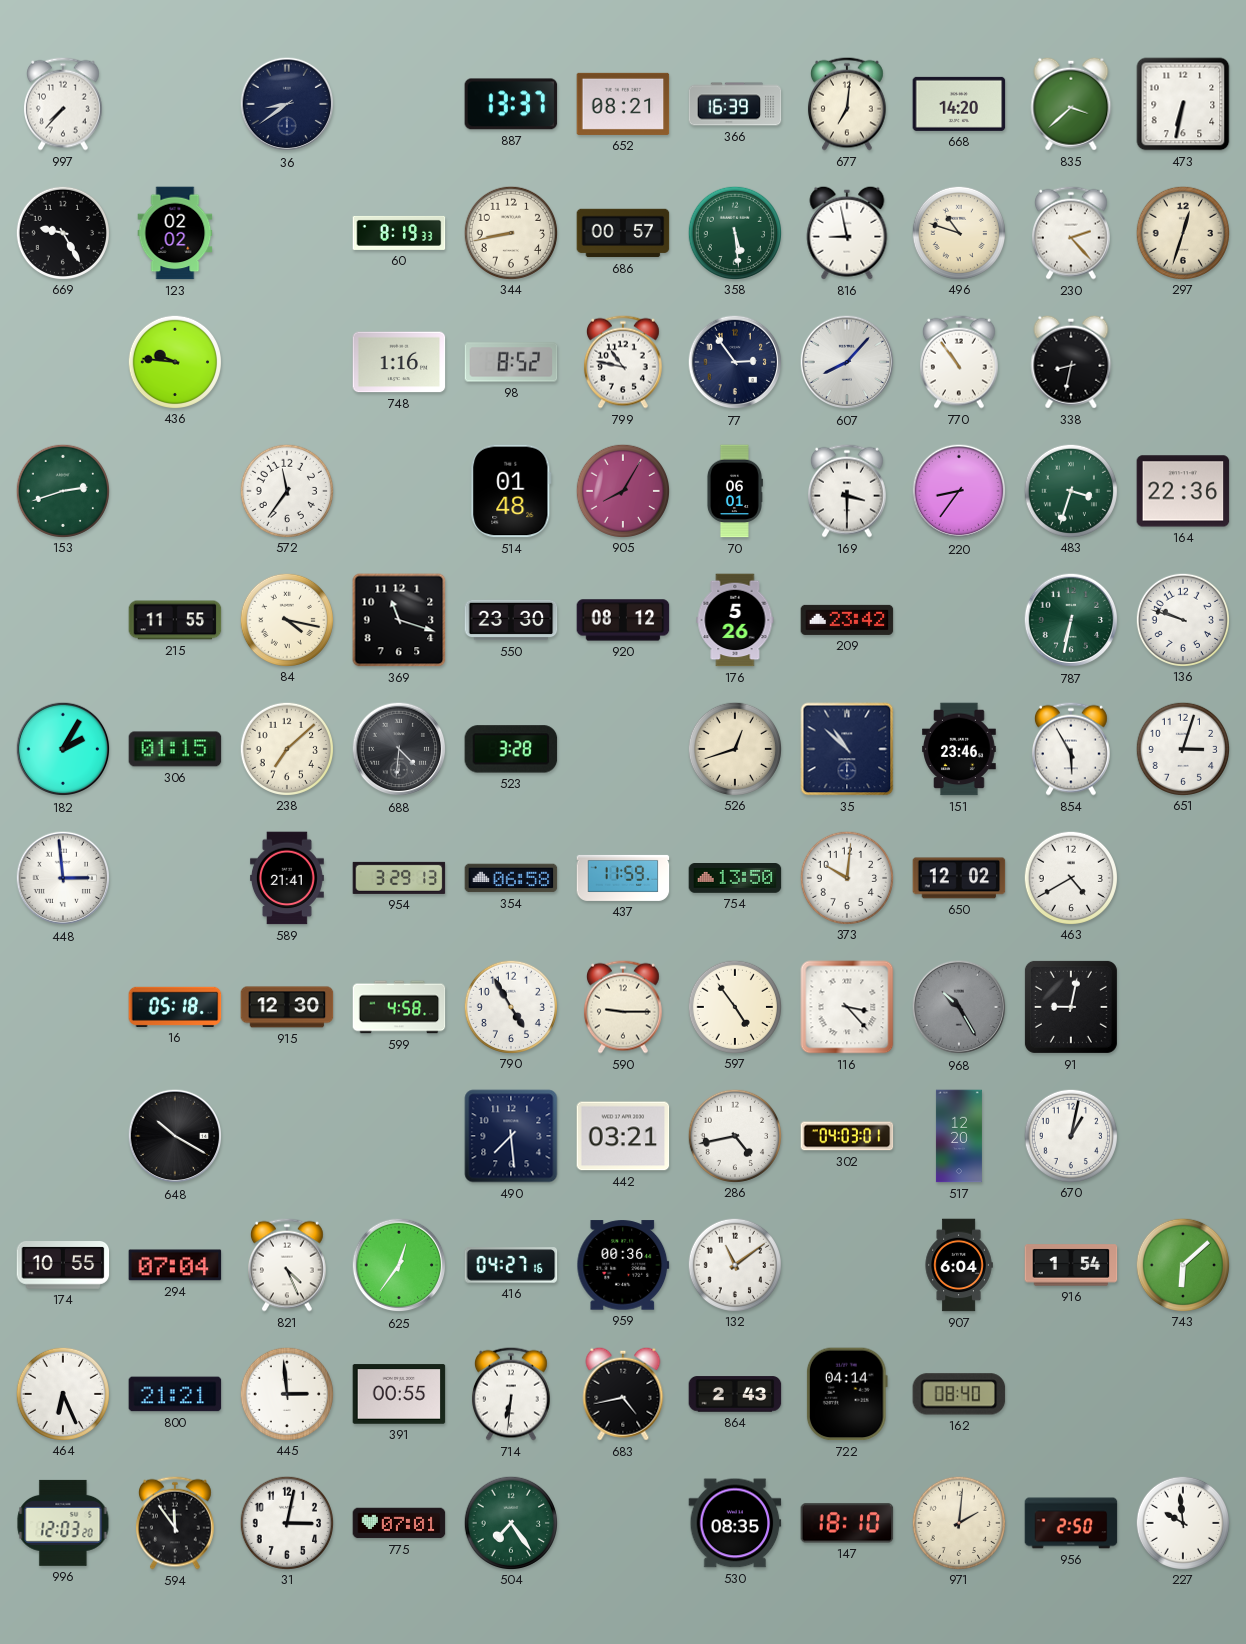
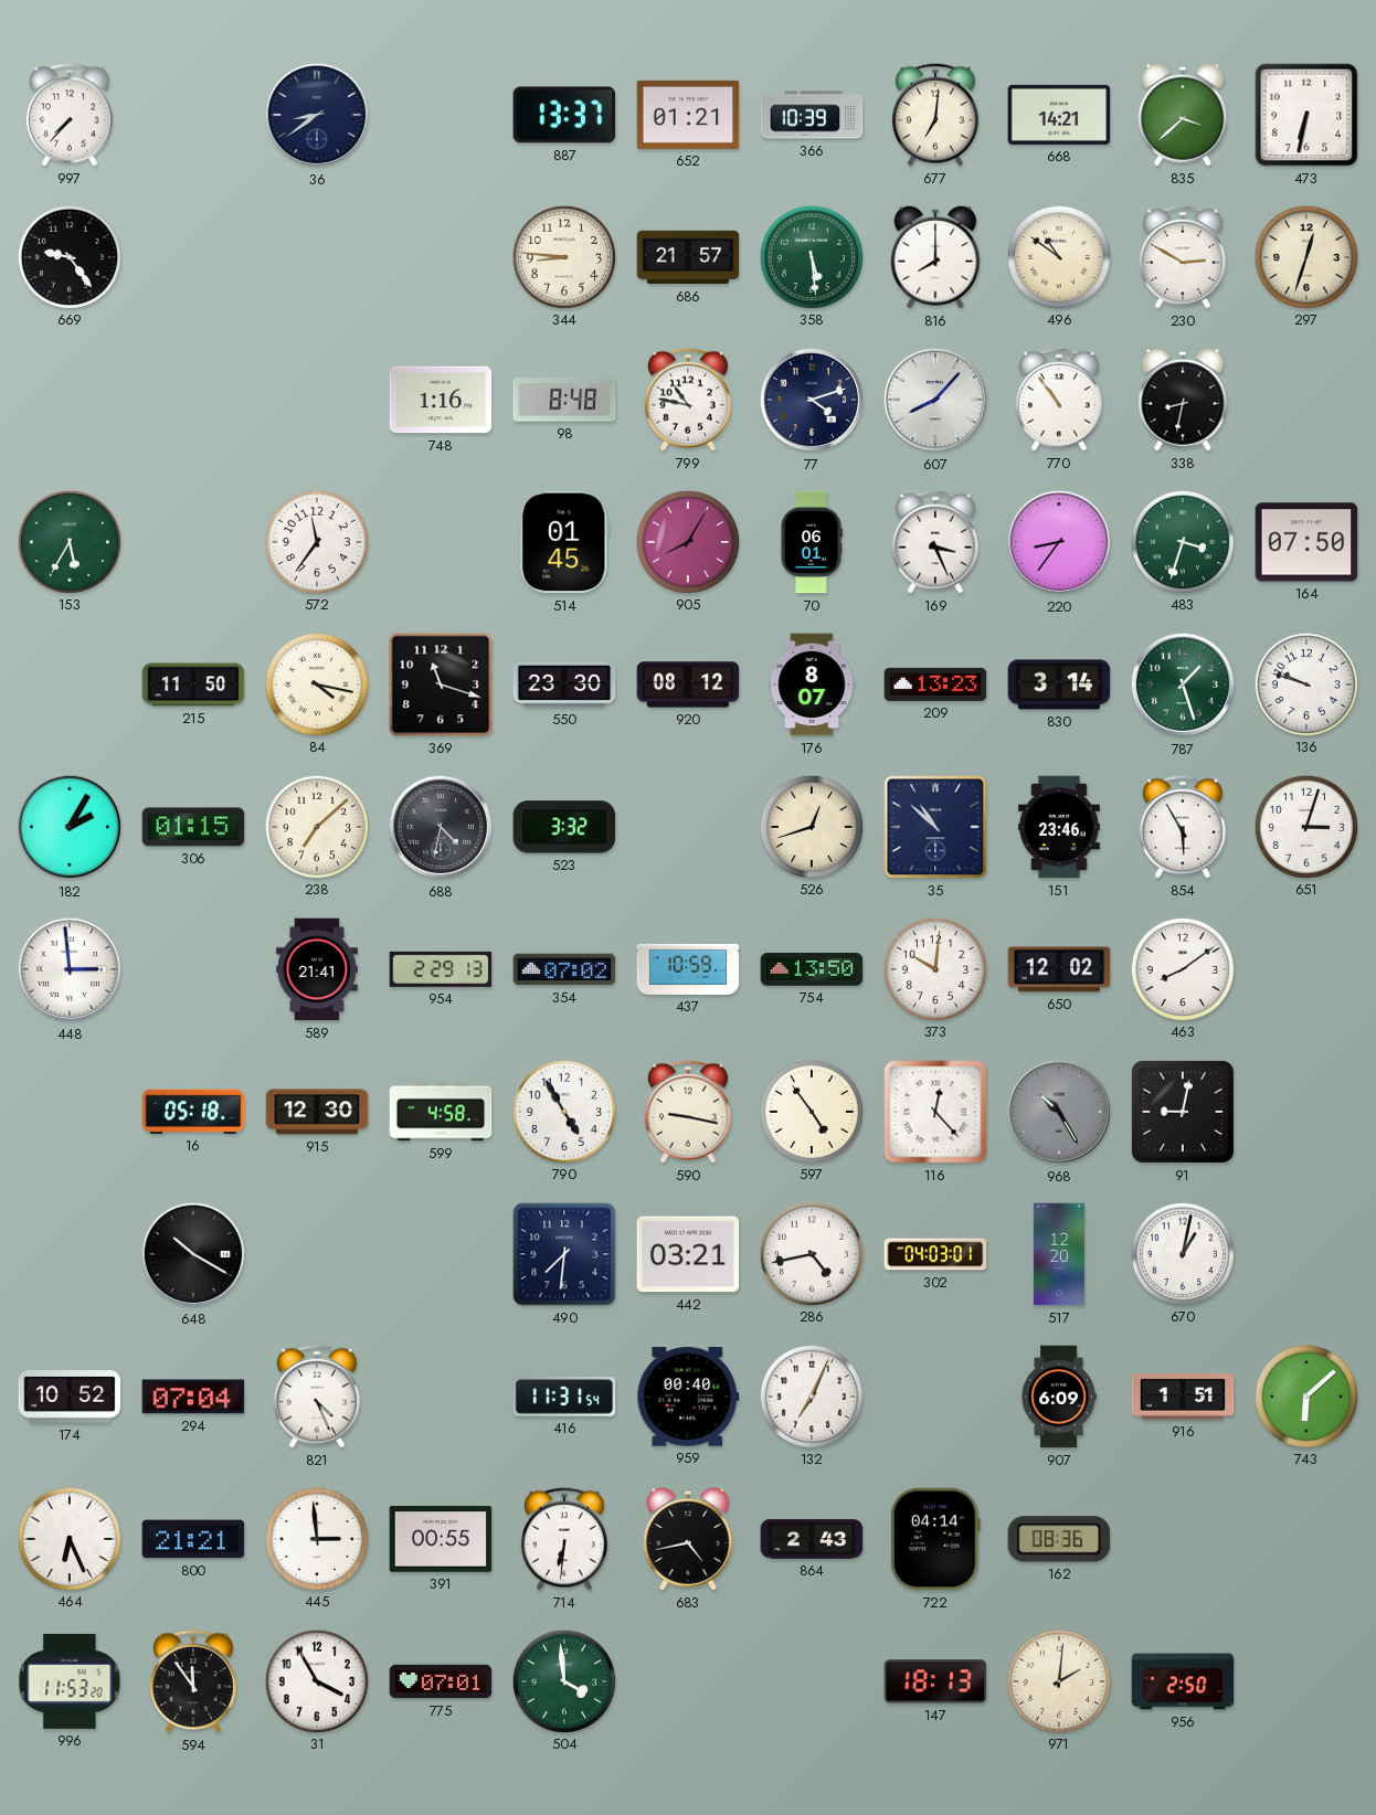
652: 08:21 -> 01:21 (688, 115)
366: 16:39 -> 10:39 (812, 115)
668: 14:20 -> 14:21 (1059, 115)
669: 9:25 -> 9:24 (68, 256)
123: 02:02 -> none (175, 233)
60: 8:19 -> none (399, 233)
344: 8:43 -> 8:46 (563, 256)
686: 00:57 -> 21:57 (688, 257)
816: 8:58 -> 8:00 (935, 257)
496: 10:48 -> 10:51 (1058, 256)
230: 2:23 -> 2:50 (1183, 257)
436: 9:46 -> none (174, 361)
98: 8:52 -> 8:48 (564, 400)
77: 2:54 -> 4:12 (812, 400)
153: 2:42 -> 5:35 (68, 541)
514: 01:48 -> 01:45 (564, 542)
169: 3:30 -> 3:26 (935, 542)
164: 22:36 -> 07:50 (1306, 542)
215: 11:55 -> 11:50 (193, 684)
176: 5:26 -> 8:07 (812, 684)
209: 23:42 -> 13:23 (935, 684)
830: none -> 3:14 (1059, 684)
787: 6:32 -> 1:27 (1183, 684)
688: 4:31 -> 4:32 (441, 827)
523: 3:28 -> 3:32 (564, 827)
954: 3:29 -> 2:29 (441, 969)
354: 06:58 -> 07:02 (564, 969)
437: 11:59 -> 10:59 (688, 969)
463: 4:40 -> 8:09 (1182, 968)
590: 9:15 -> 9:17 (688, 1112)
116: 3:23 -> 12:23 (935, 1112)
490: 7:29 -> 7:31 (564, 1254)
174: 10:55 -> 10:52 (70, 1398)
625: 12:36 -> none (399, 1265)
416: 04:27 -> 11:31 (564, 1397)
959: 00:36 -> 00:40 (688, 1397)
132: 11:09 -> 7:04 (811, 1395)
907: 6:04 -> 6:09 (1059, 1397)
916: 1:54 -> 1:51 (1183, 1397)
162: 08:40 -> 08:36 (1059, 1539)
996: 12:03 -> 11:53 (70, 1681)
31: 3:02 -> 3:55 (316, 1680)
504: 7:24 -> 3:59 (563, 1680)
530: 08:35 -> none (735, 1523)
147: 18:10 -> 18:13 (935, 1681)
227: 9:59 -> none (1182, 1522)
